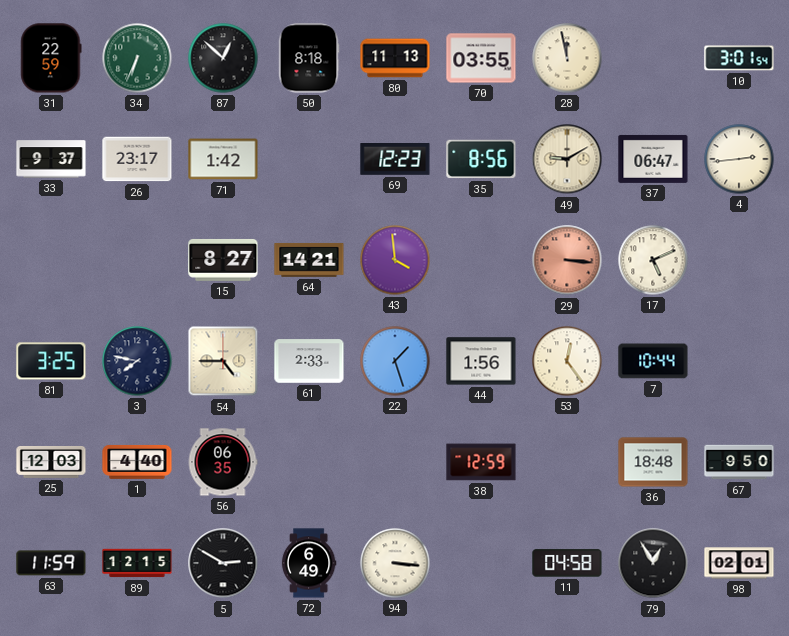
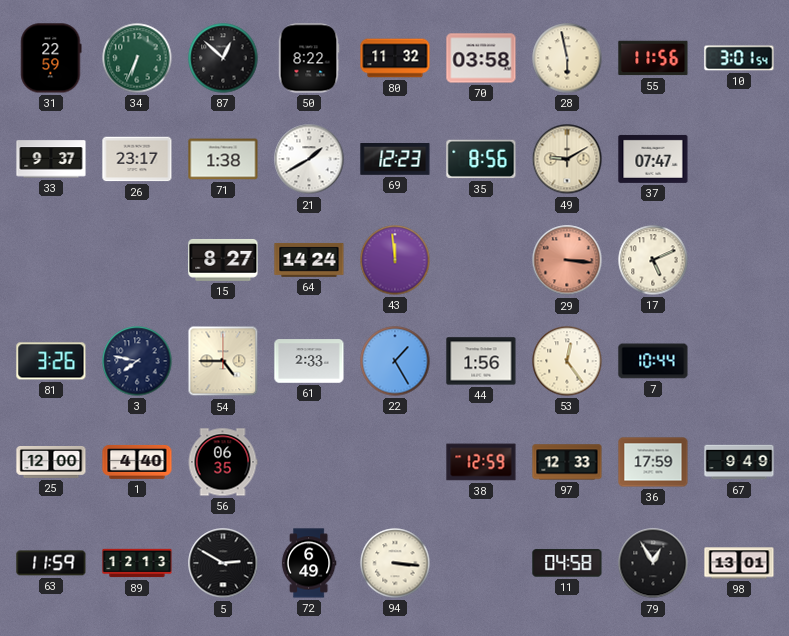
50: 8:18 -> 8:22 (309, 58)
80: 11:13 -> 11:32 (395, 58)
70: 03:55 -> 03:58 (481, 58)
28: 11:58 -> 5:58 (567, 58)
55: none -> 11:56 (653, 58)
71: 1:42 -> 1:38 (223, 159)
21: none -> 1:40 (309, 159)
37: 06:47 -> 07:47 (653, 159)
4: 2:44 -> none (739, 159)
64: 14:21 -> 14:24 (309, 260)
43: 3:59 -> 11:59 (395, 260)
81: 3:25 -> 3:26 (51, 361)
22: 1:27 -> 1:25 (395, 361)
25: 12:03 -> 12:00 (51, 463)
97: none -> 12:33 (567, 462)
36: 18:48 -> 17:59 (653, 462)
67: 9:50 -> 9:49 (739, 462)
89: 12:15 -> 12:13 (137, 563)
98: 02:01 -> 13:01 (739, 563)
